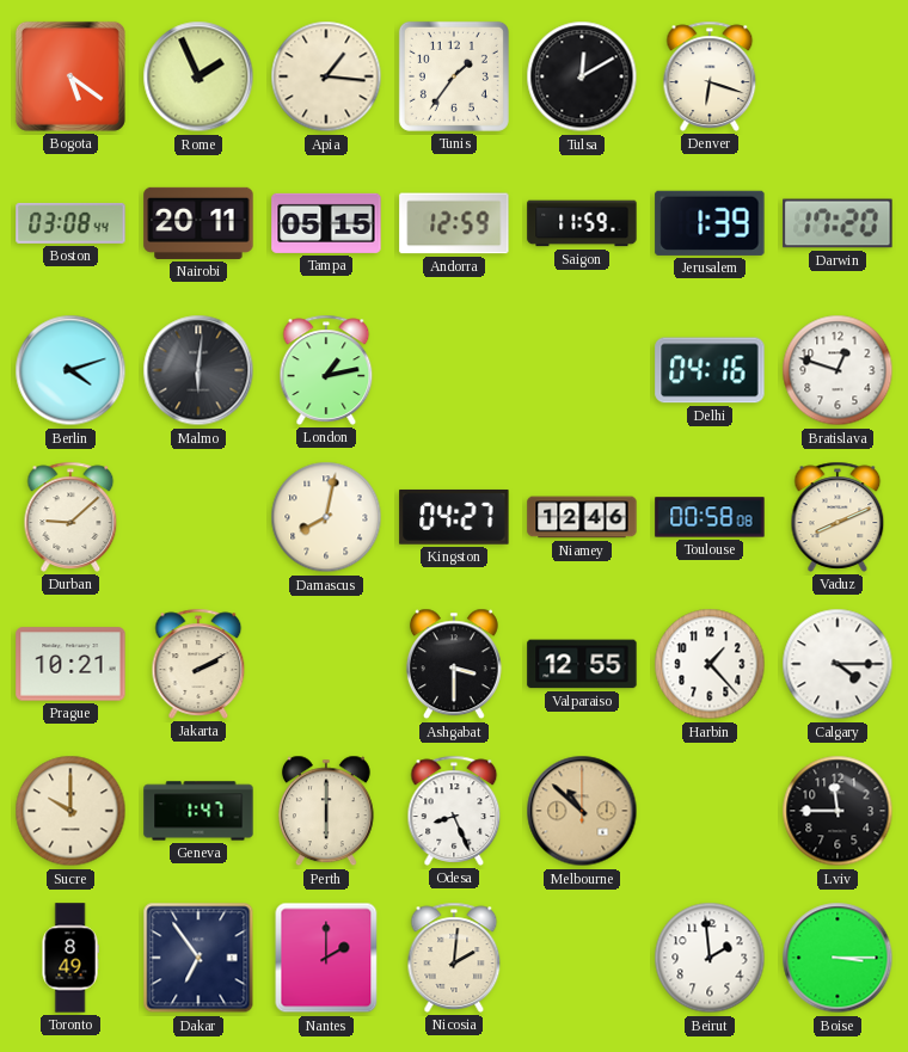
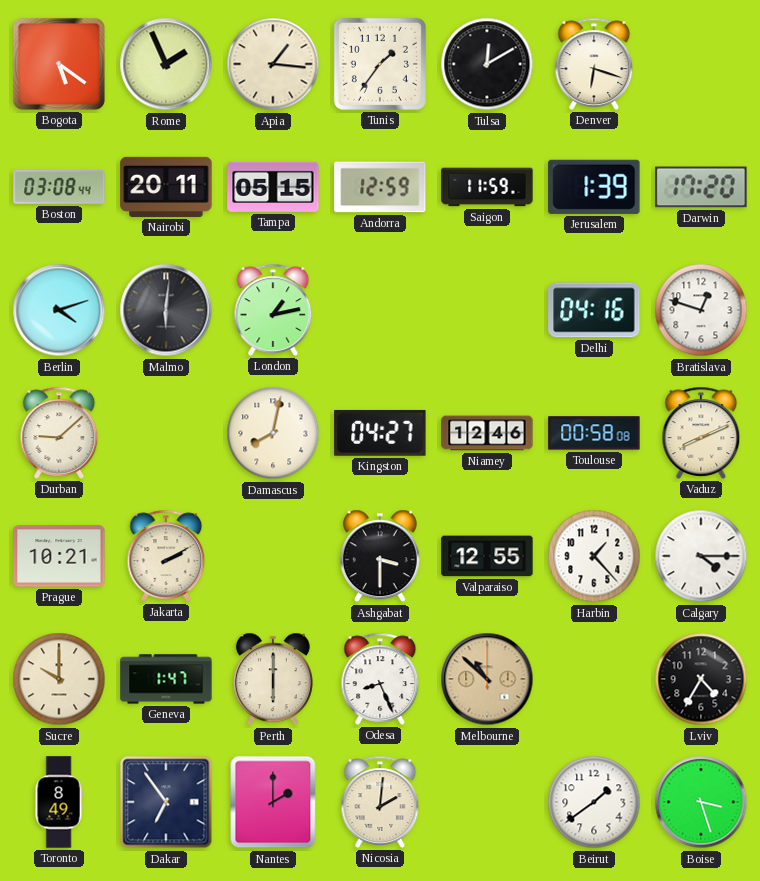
Lviv: 11:45 -> 4:35 (701, 679)
Beirut: 1:59 -> 1:39 (594, 802)
Boise: 3:15 -> 3:27 (701, 802)
